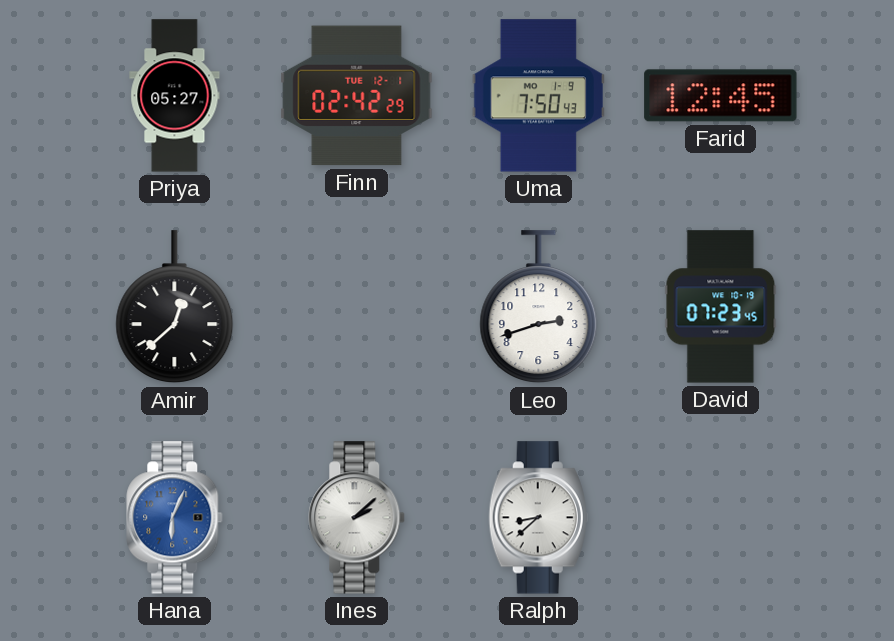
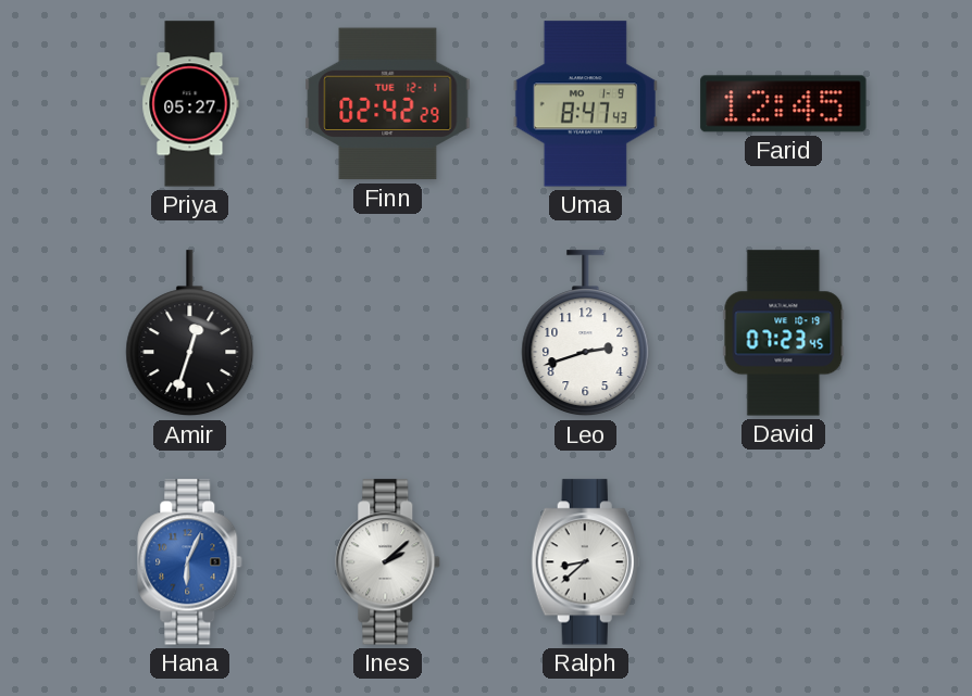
Uma: 7:50 -> 8:47 (585, 104)
Amir: 12:38 -> 12:33 (190, 333)
